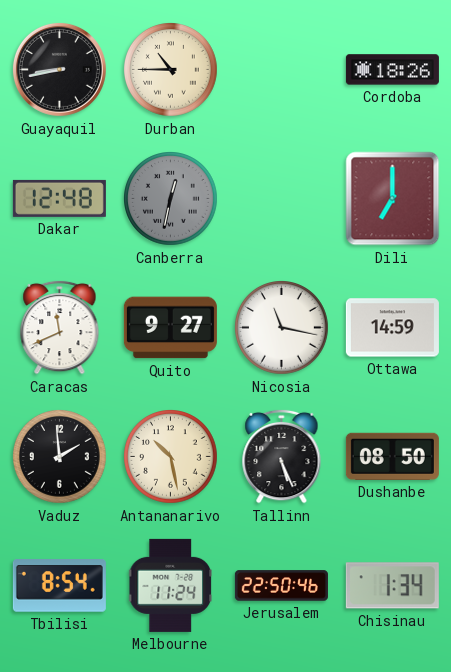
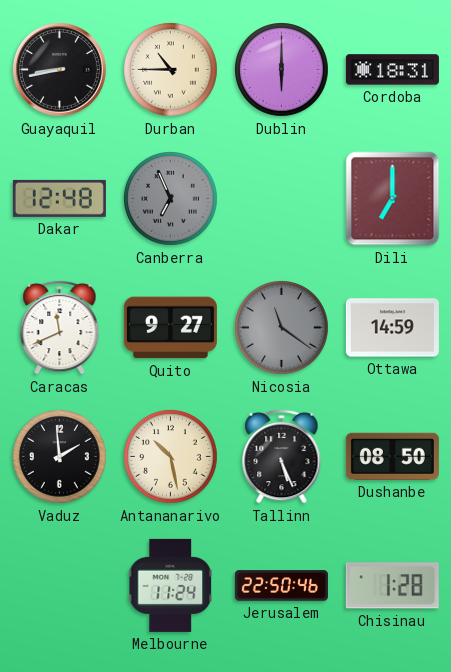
Dublin: none -> 6:00 (282, 70)
Cordoba: 18:26 -> 18:31 (392, 70)
Canberra: 12:32 -> 6:56 (171, 199)
Nicosia: 11:17 -> 11:21 (282, 328)
Nicosia dial: white -> grey (282, 328)
Tbilisi: 8:54 -> none (59, 586)
Chisinau: 1:34 -> 1:28 (392, 586)
